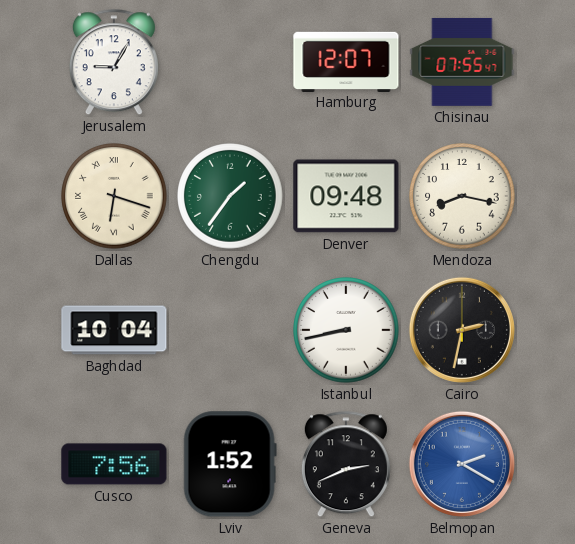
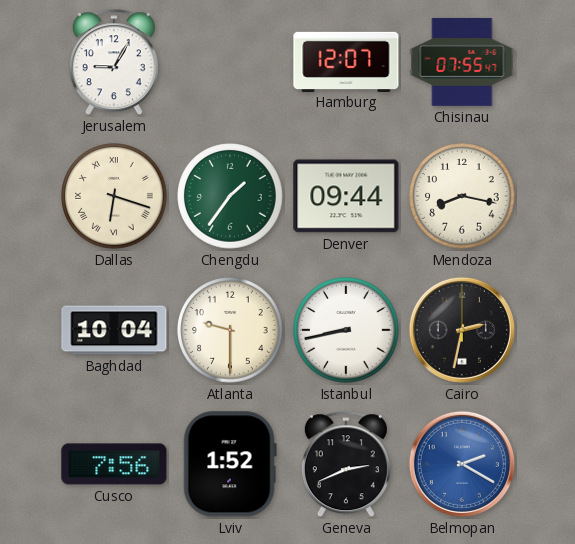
Denver: 09:48 -> 09:44 (346, 196)
Atlanta: none -> 9:30 (230, 330)
